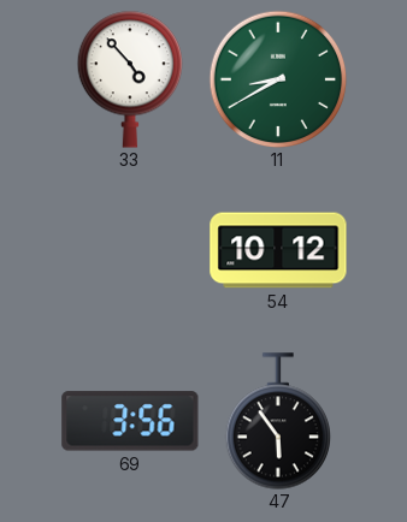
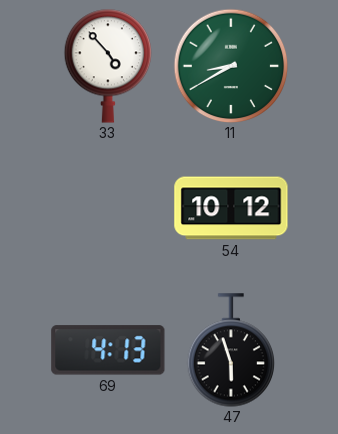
69: 3:56 -> 4:13 (108, 350)
47: 5:54 -> 5:57 (230, 350)
